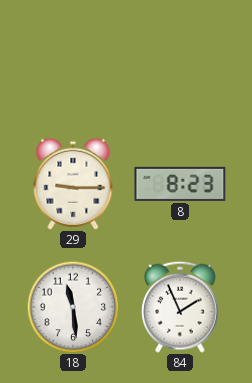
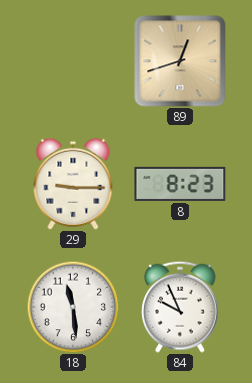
89: none -> 12:42 (180, 61)
84: 1:56 -> 9:56 (181, 307)
